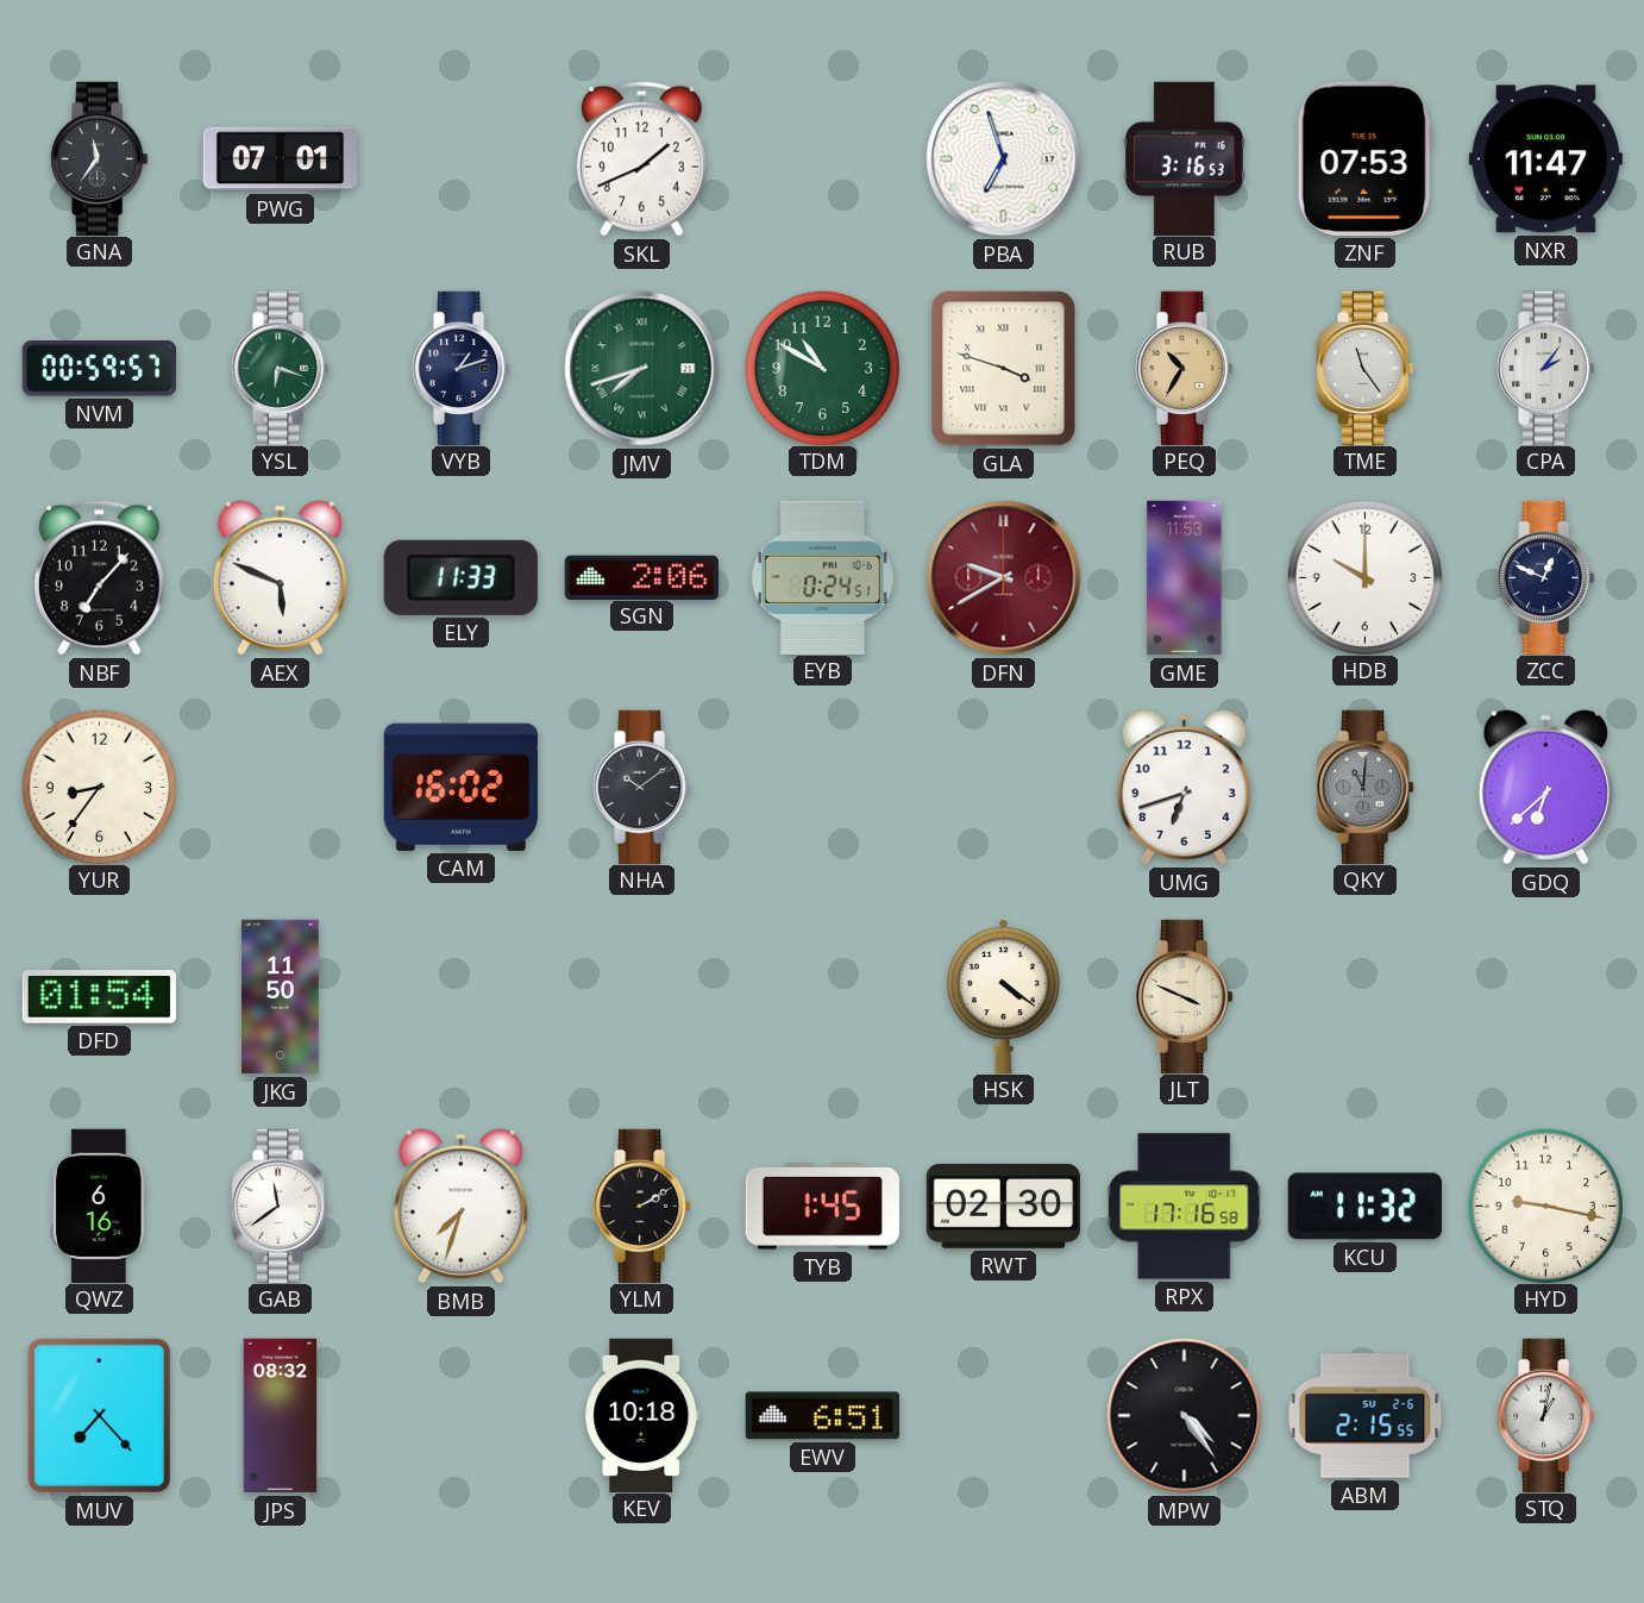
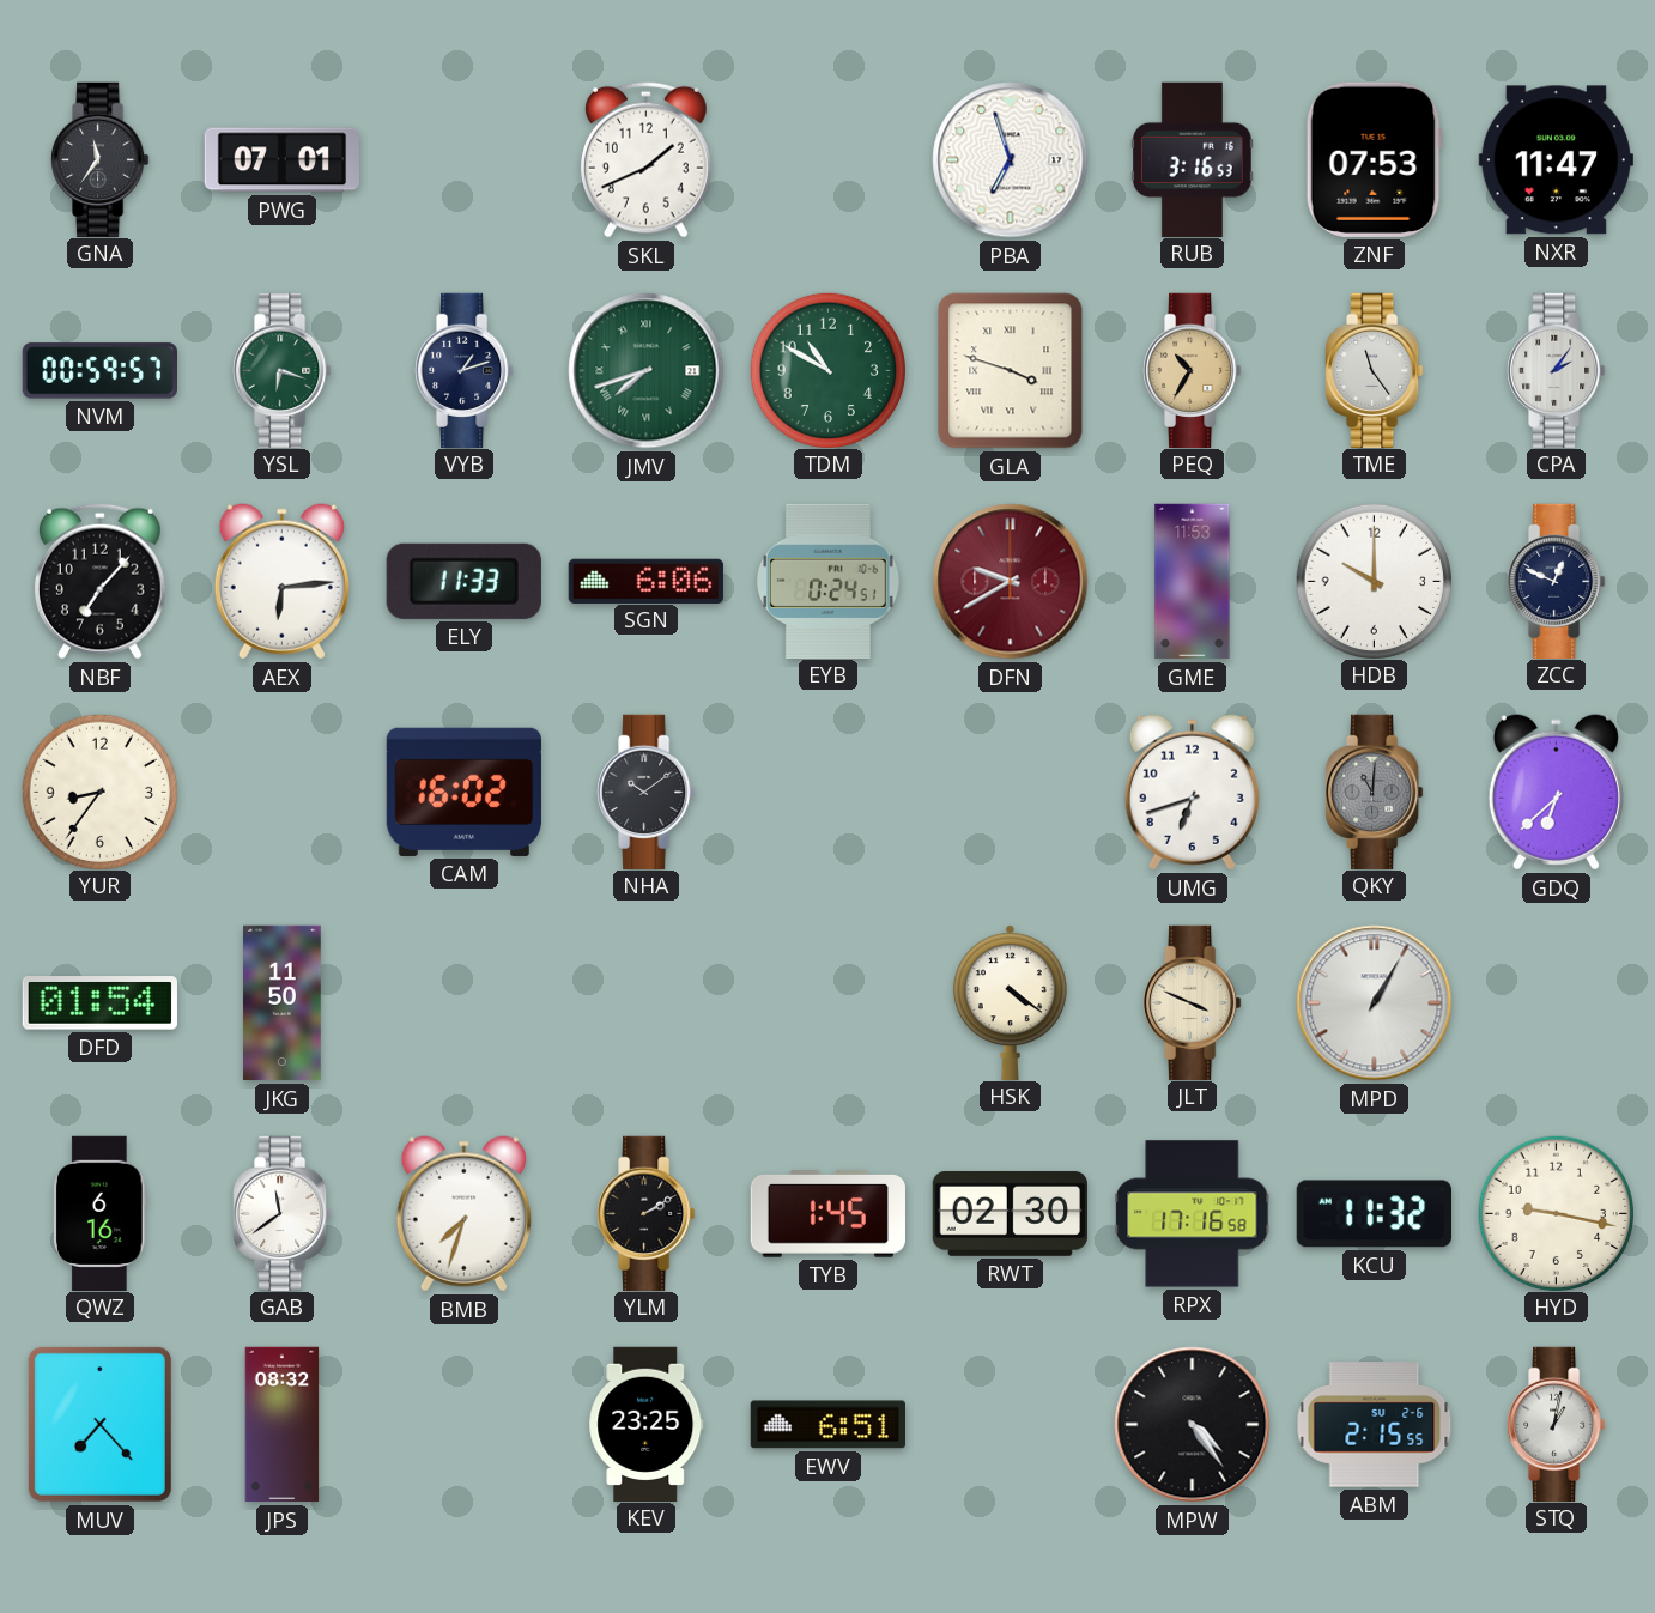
AEX: 5:49 -> 6:14 (281, 582)
SGN: 2:06 -> 6:06 (645, 581)
MPD: none -> 1:05 (1375, 1003)
KEV: 10:18 -> 23:25 (647, 1424)
